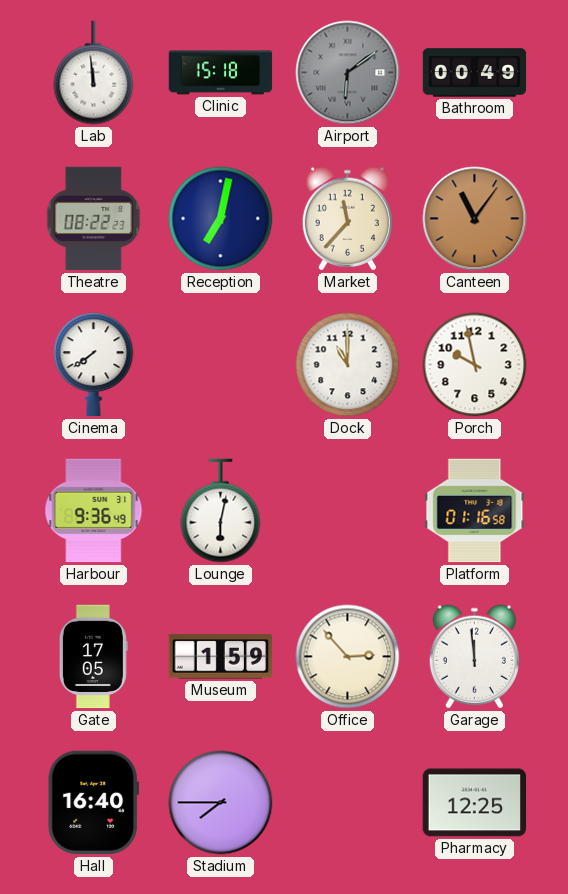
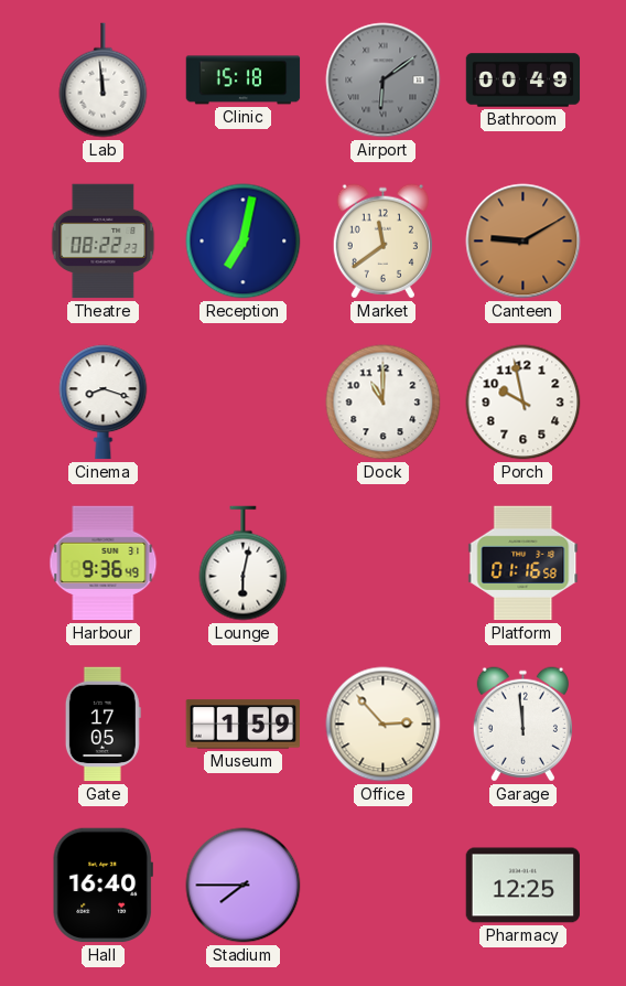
Market: 11:37 -> 11:39 (382, 242)
Canteen: 11:06 -> 9:10 (524, 242)
Cinema: 7:39 -> 8:18 (104, 403)
